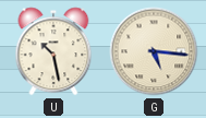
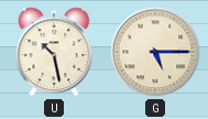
G: 5:16 -> 5:15 (155, 52)
